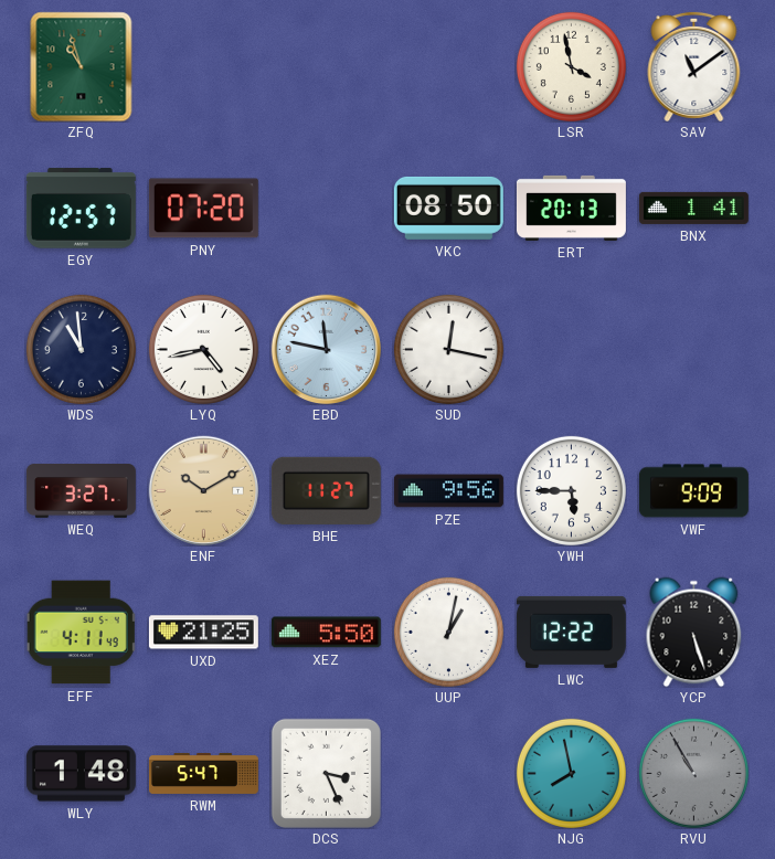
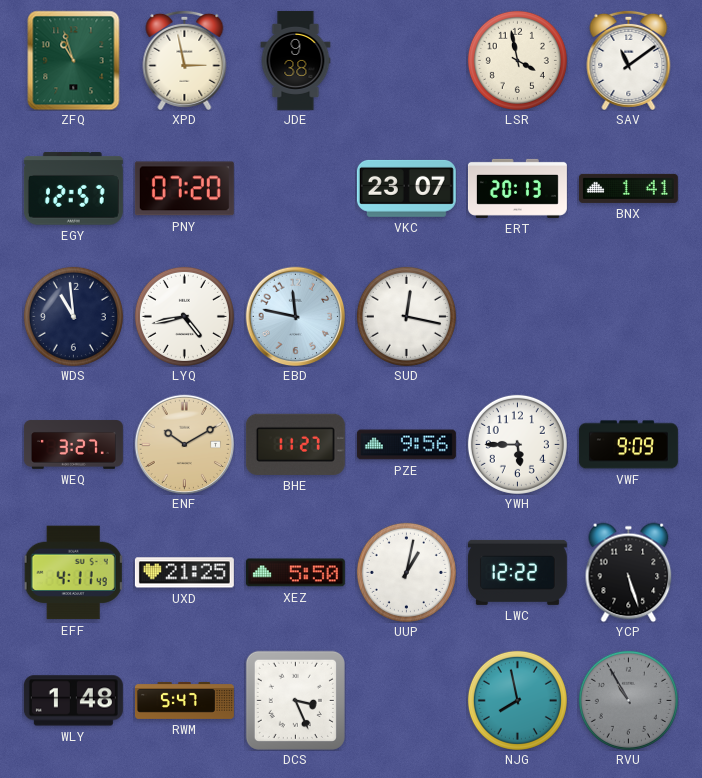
XPD: none -> 2:58 (185, 60)
JDE: none -> 9:38 (296, 60)
VKC: 08:50 -> 23:07 (406, 188)
